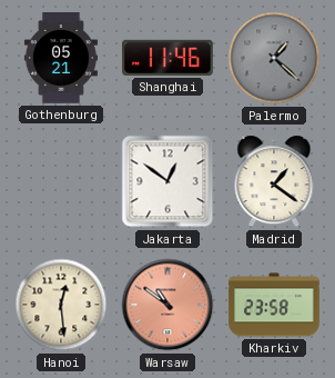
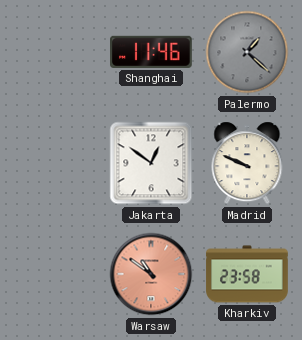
Gothenburg: 05:21 -> none (61, 58)
Madrid: 1:21 -> 9:49 (247, 163)
Hanoi: 12:29 -> none (61, 305)
